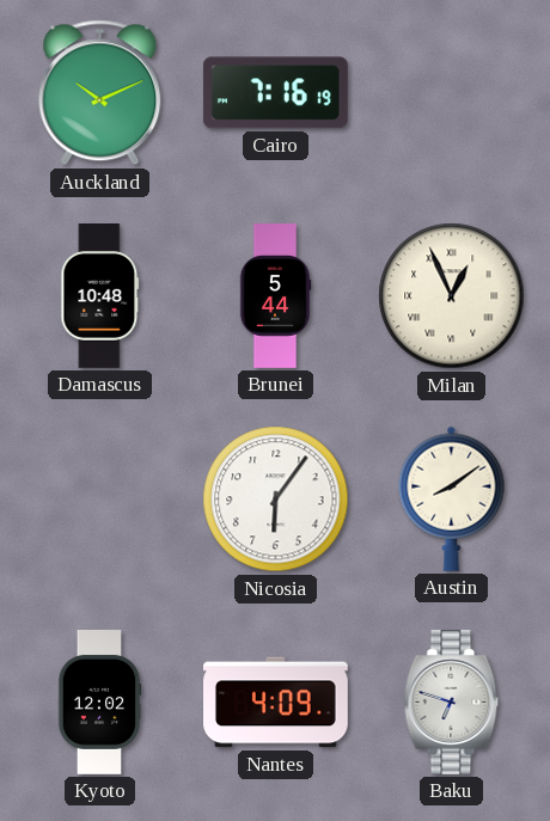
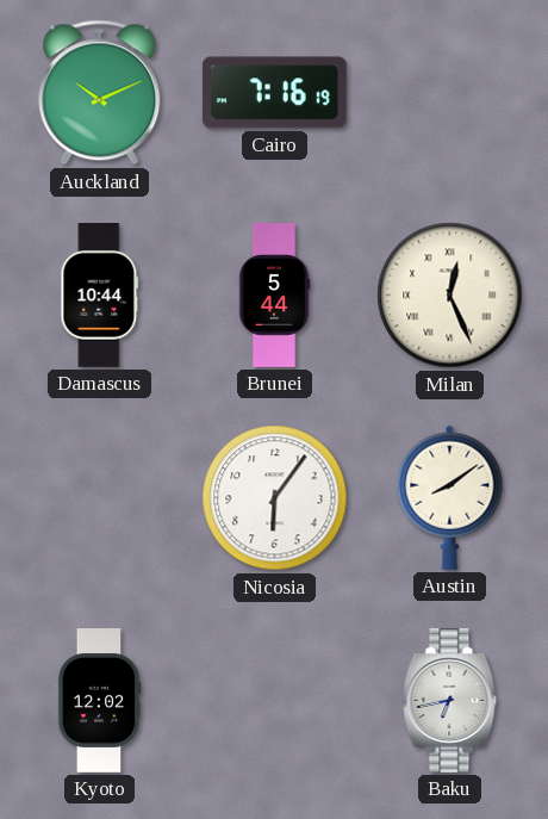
Damascus: 10:48 -> 10:44 (100, 296)
Milan: 12:56 -> 12:26 (450, 296)
Nantes: 4:09 -> none (276, 703)
Baku: 6:48 -> 6:43 (450, 701)
